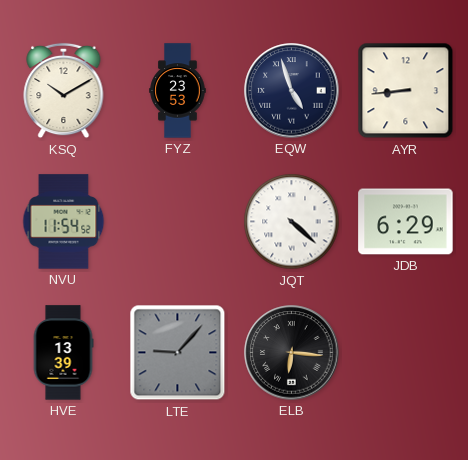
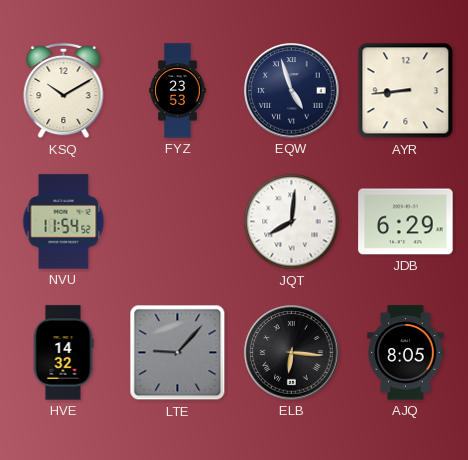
JQT: 4:22 -> 8:01 (292, 222)
HVE: 13:39 -> 14:32 (63, 353)
AJQ: none -> 8:05 (406, 353)
